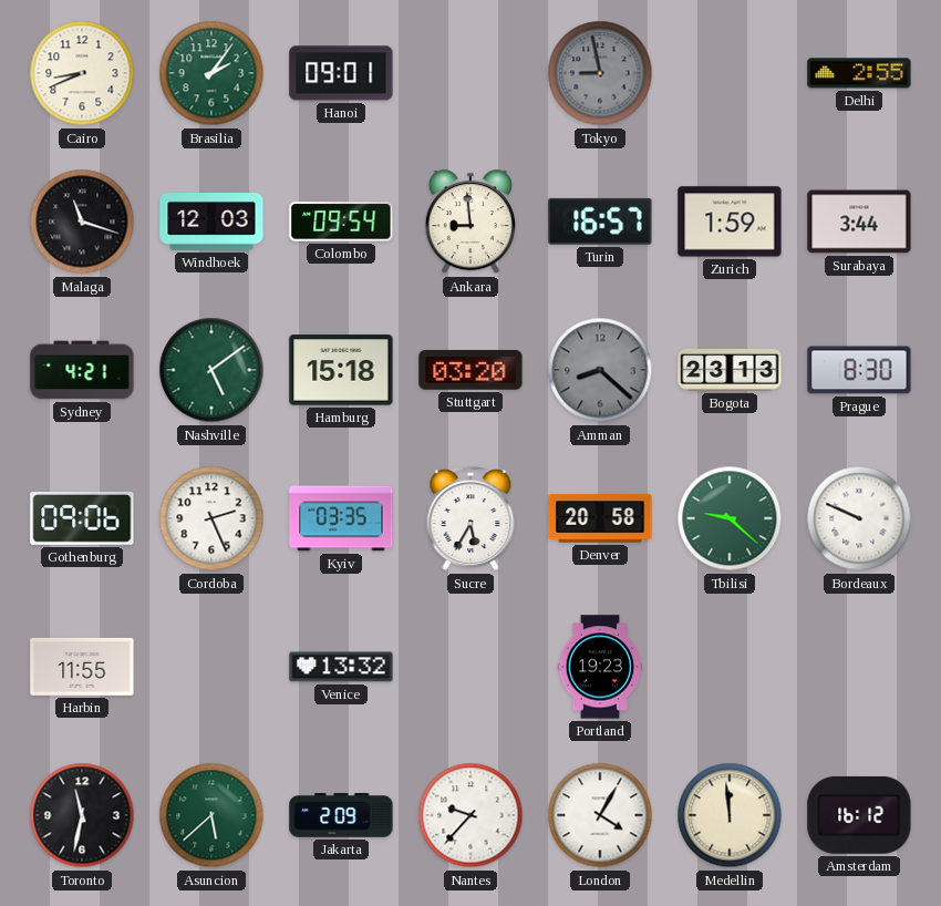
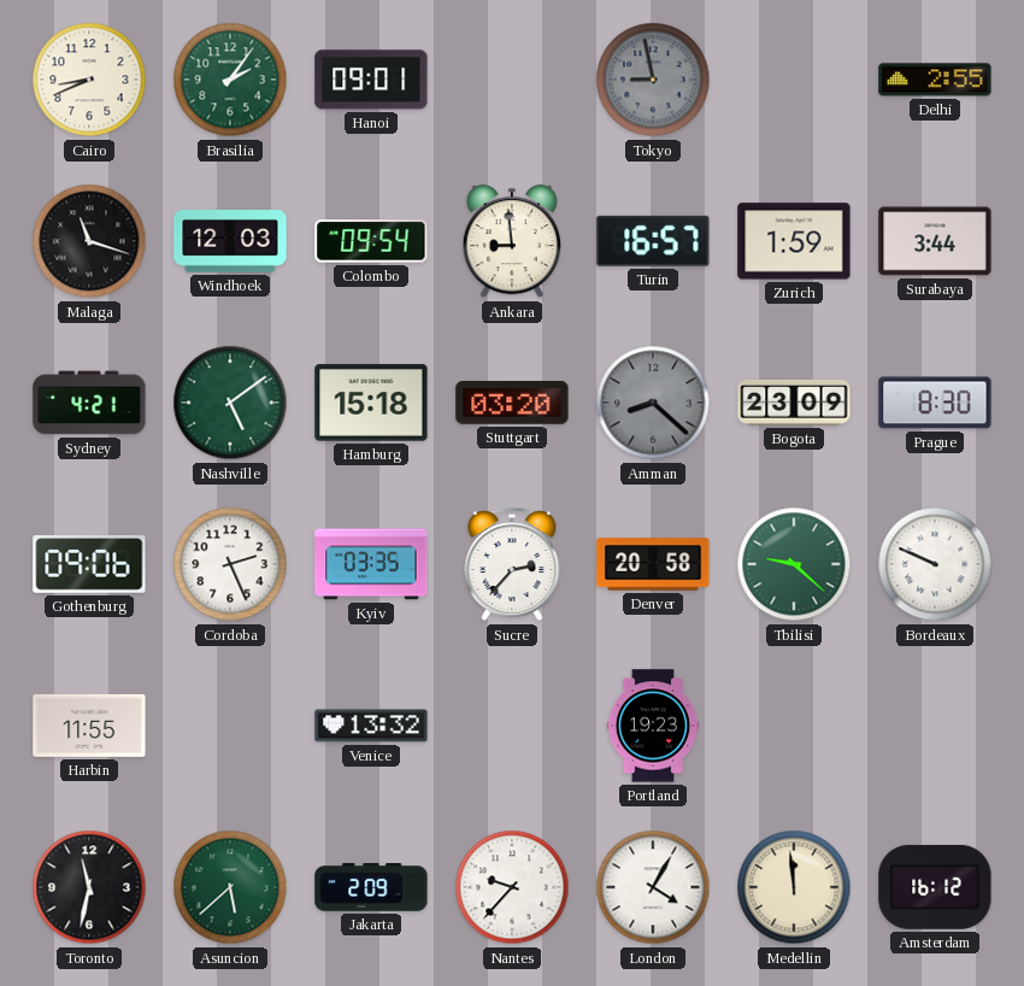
Bogota: 23:13 -> 23:09 (794, 403)
Sucre: 5:35 -> 2:37 (512, 565)
